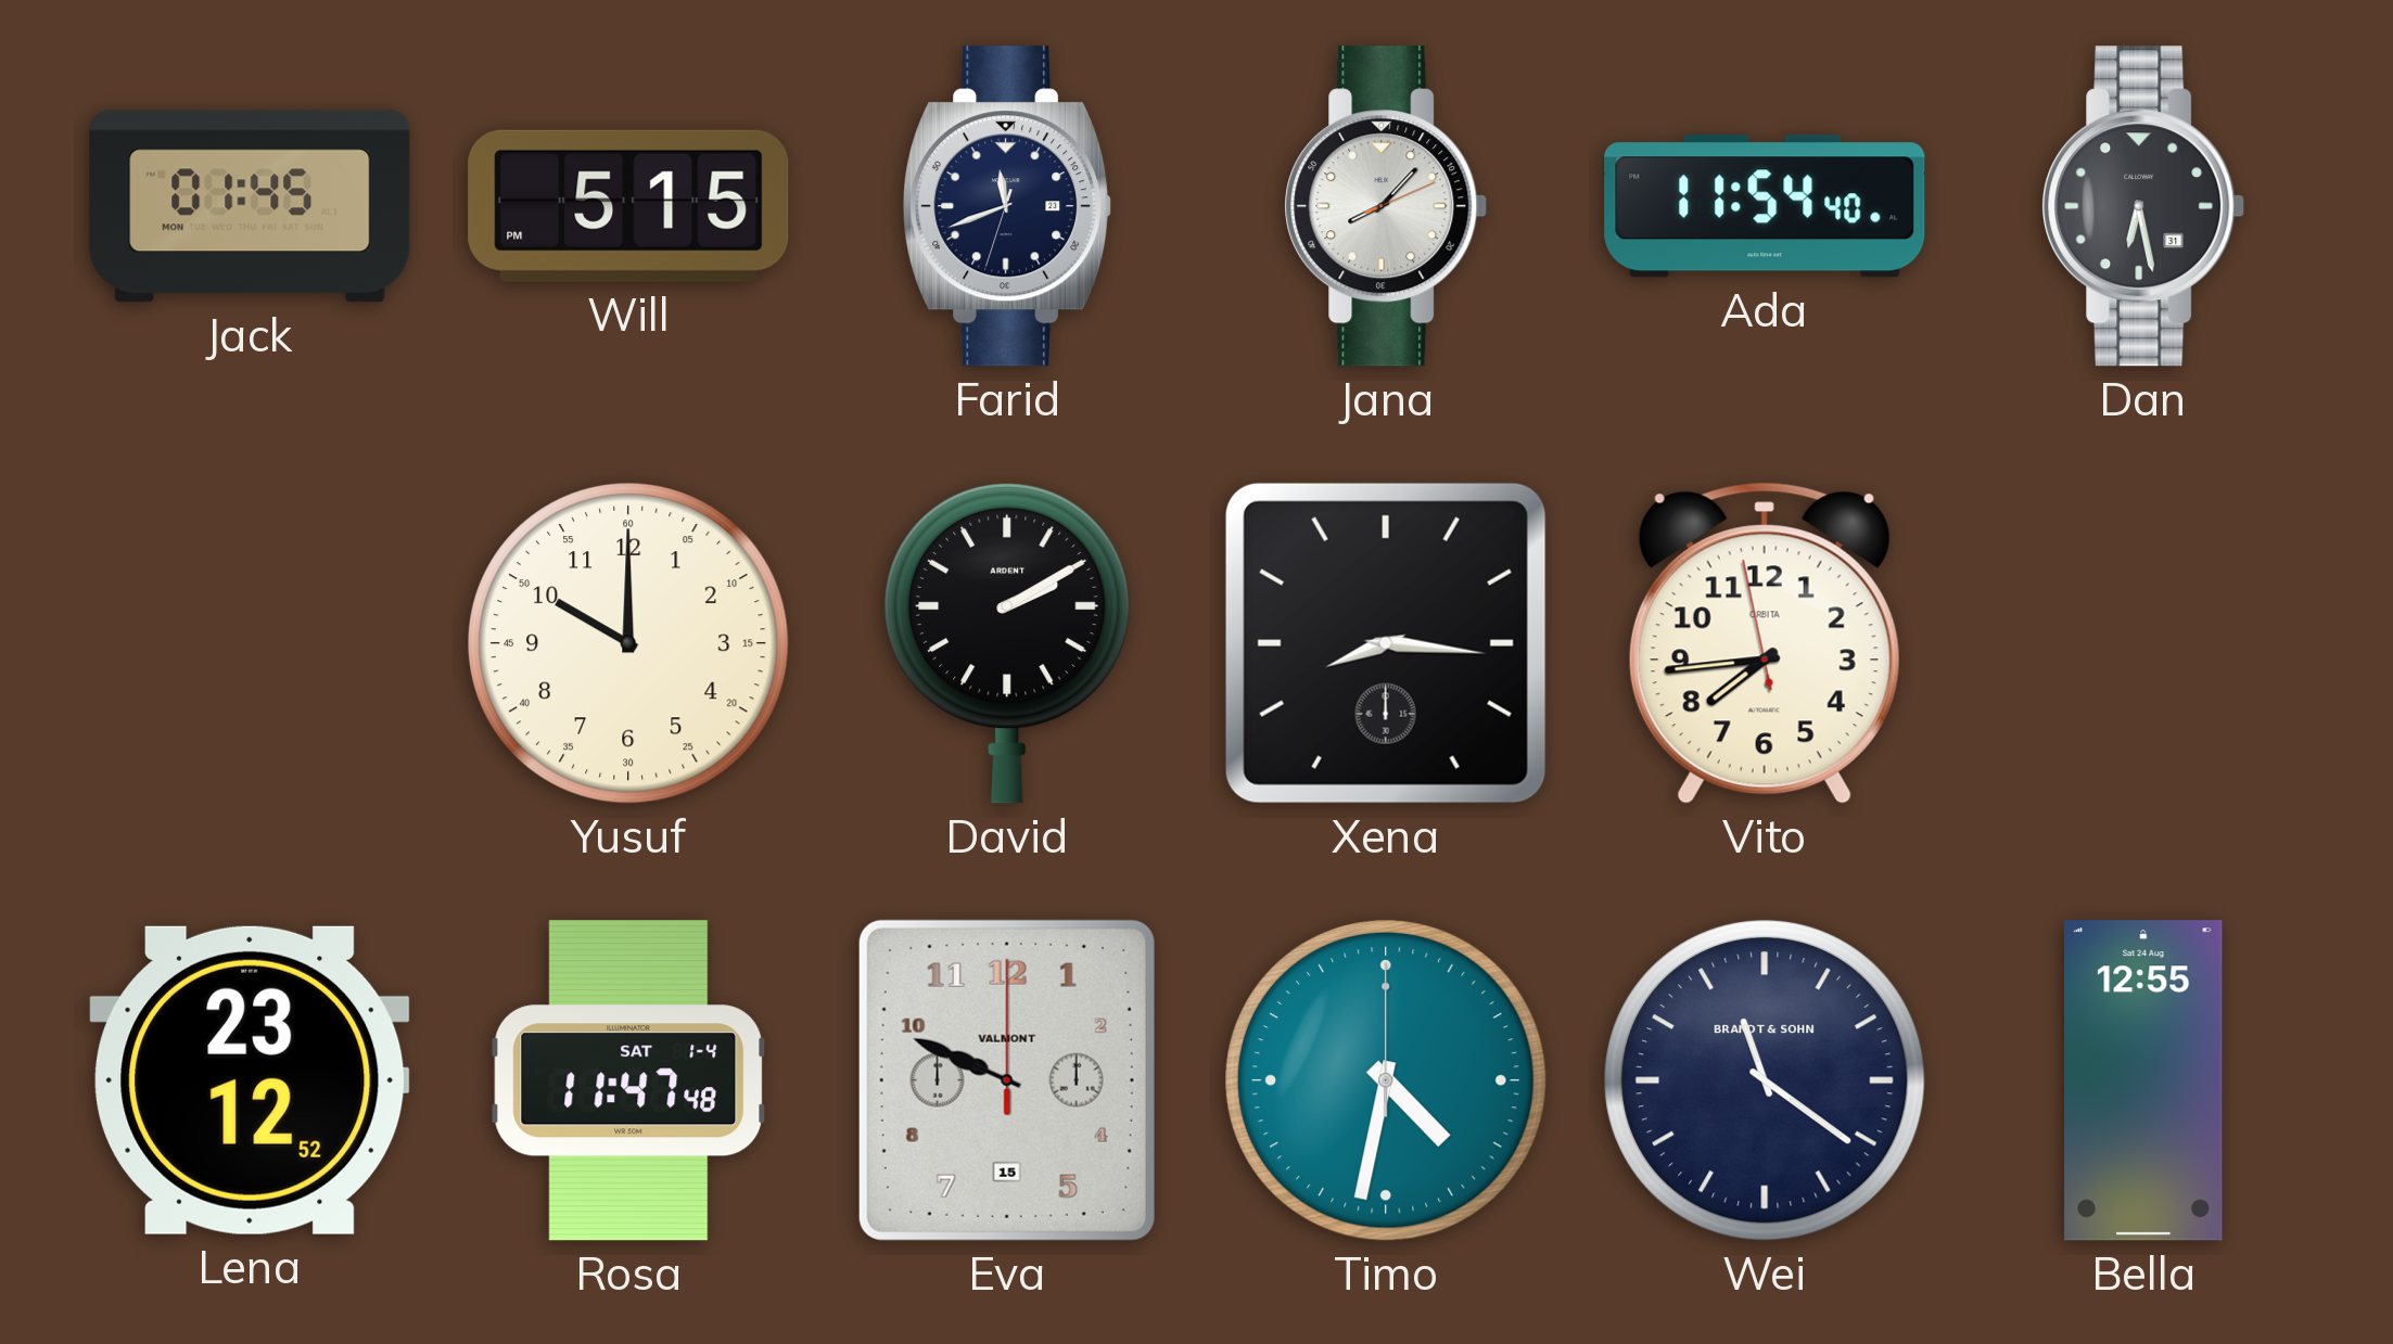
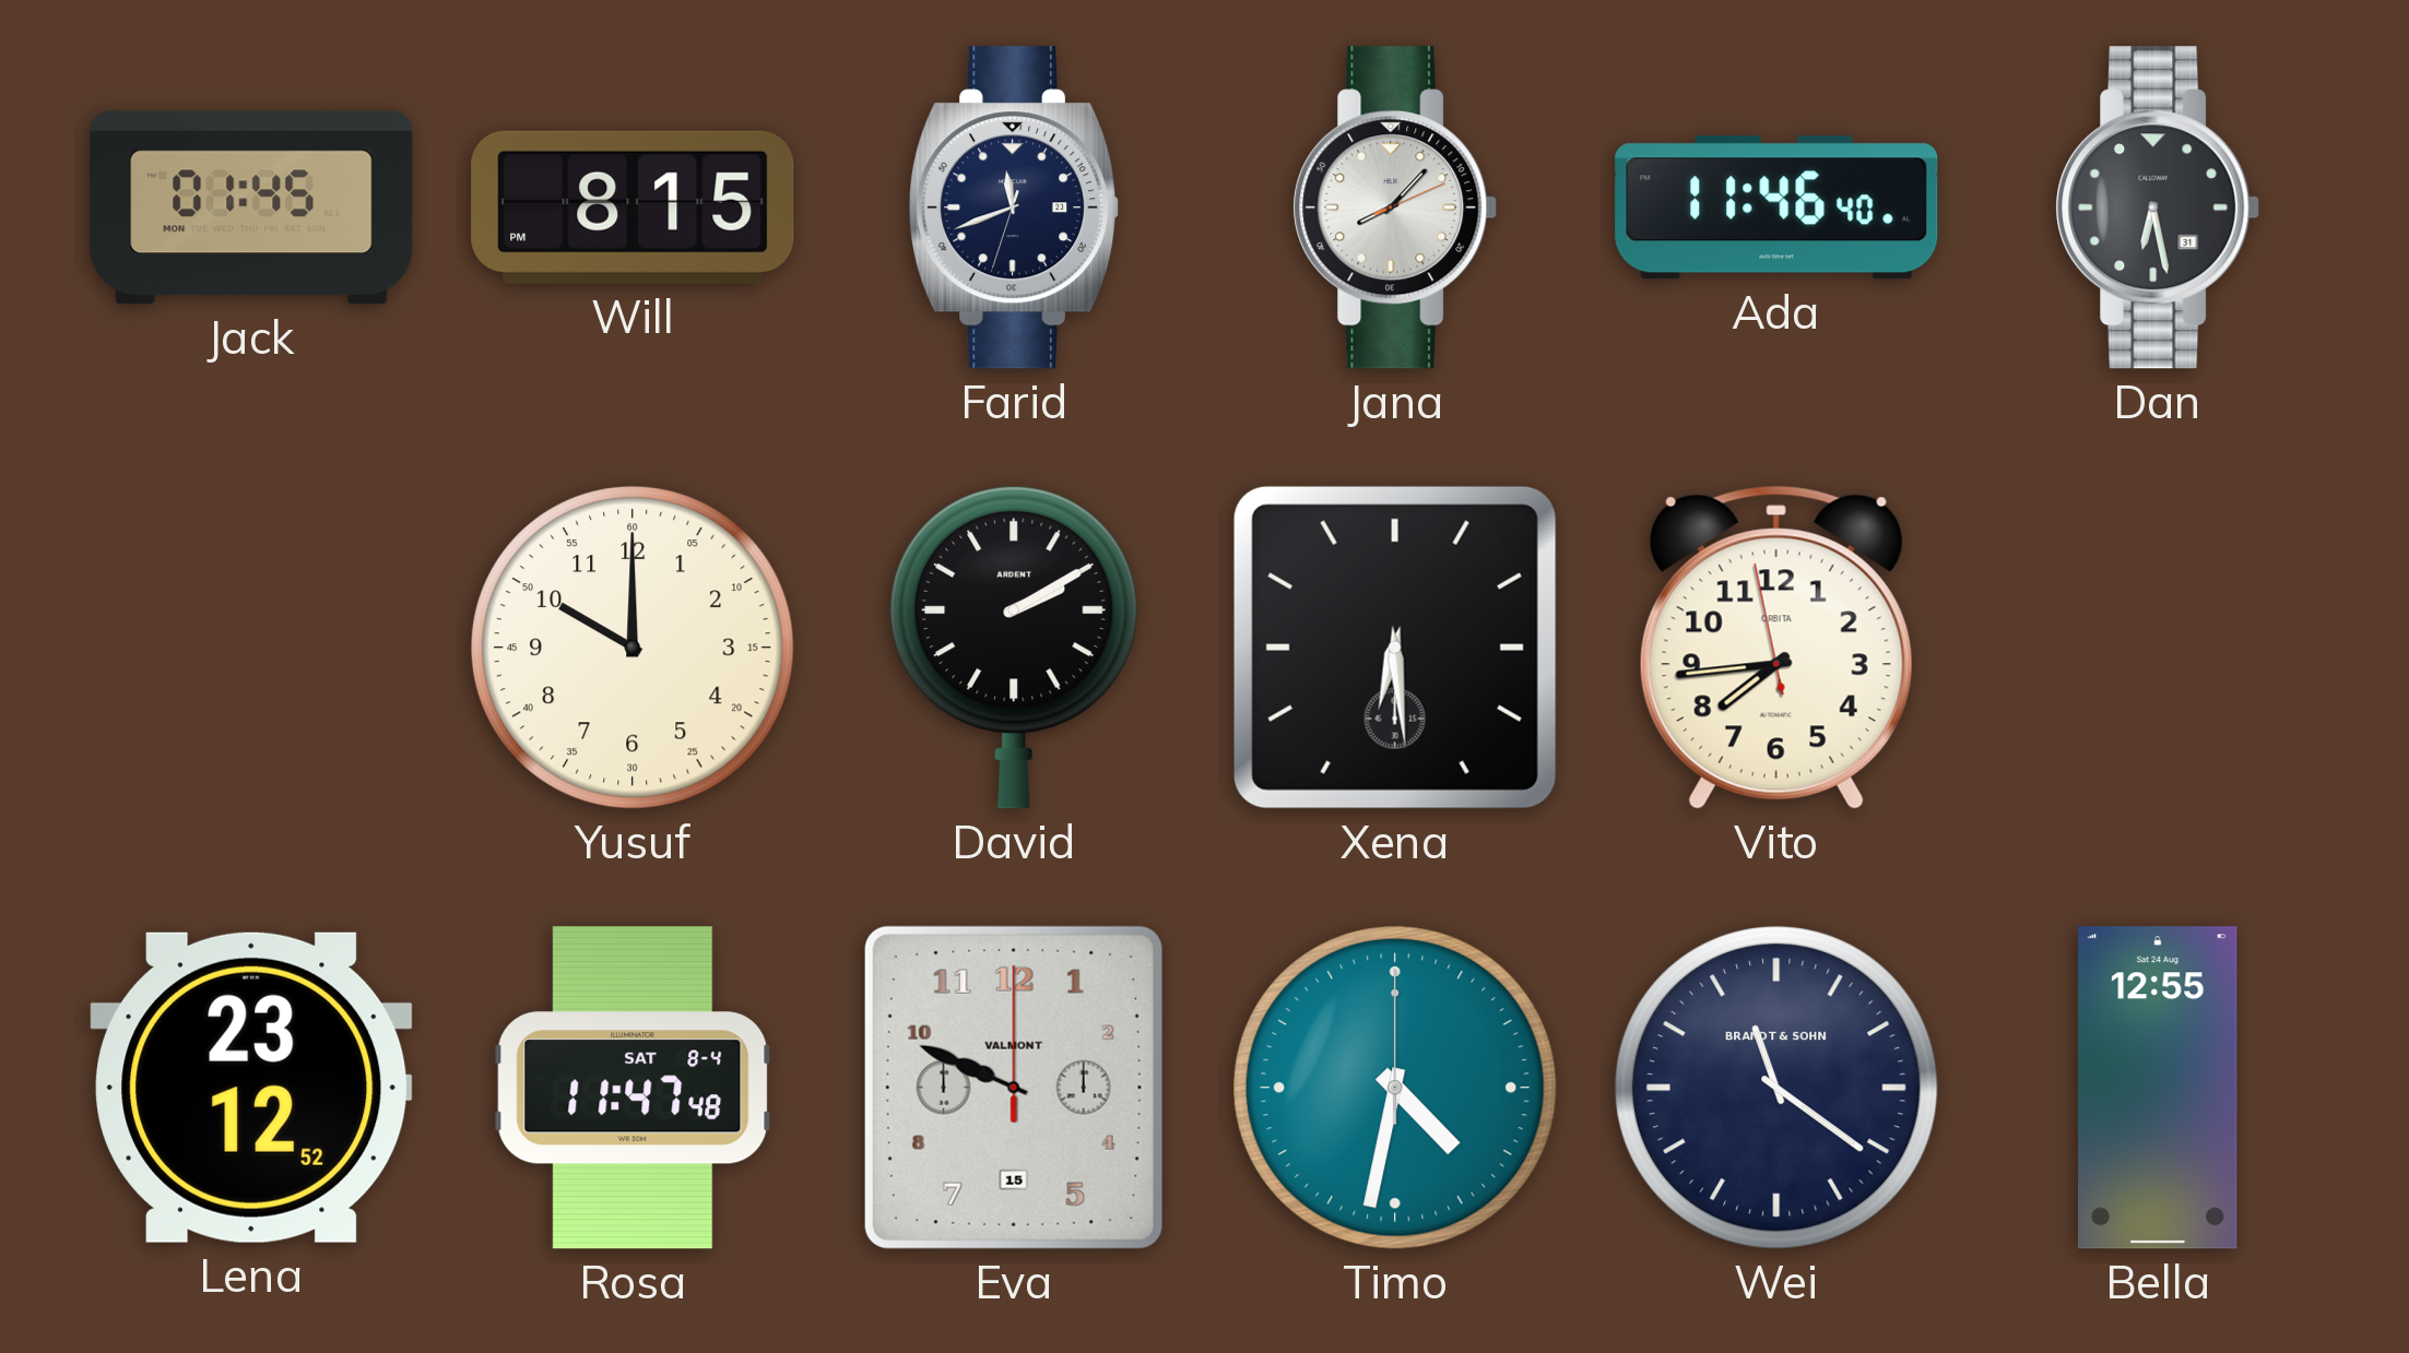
Will: 5:15 -> 8:15 (633, 207)
Ada: 11:54 -> 11:46 (1776, 207)
Xena: 8:16 -> 6:29 (1395, 648)
Rosa date: SAT 1-4 -> SAT 8-4 (633, 1088)
